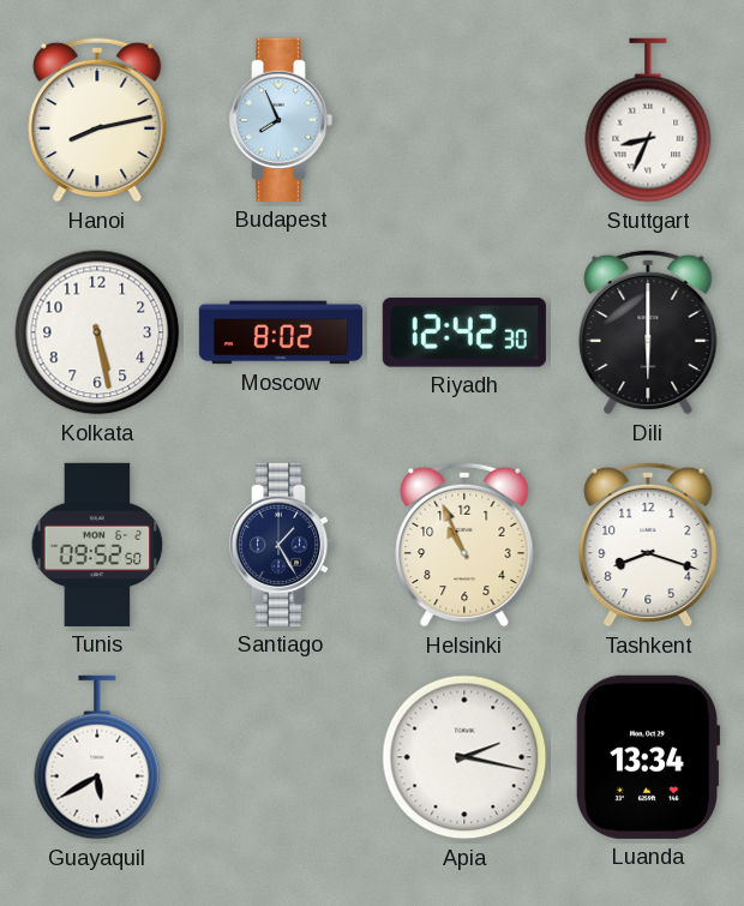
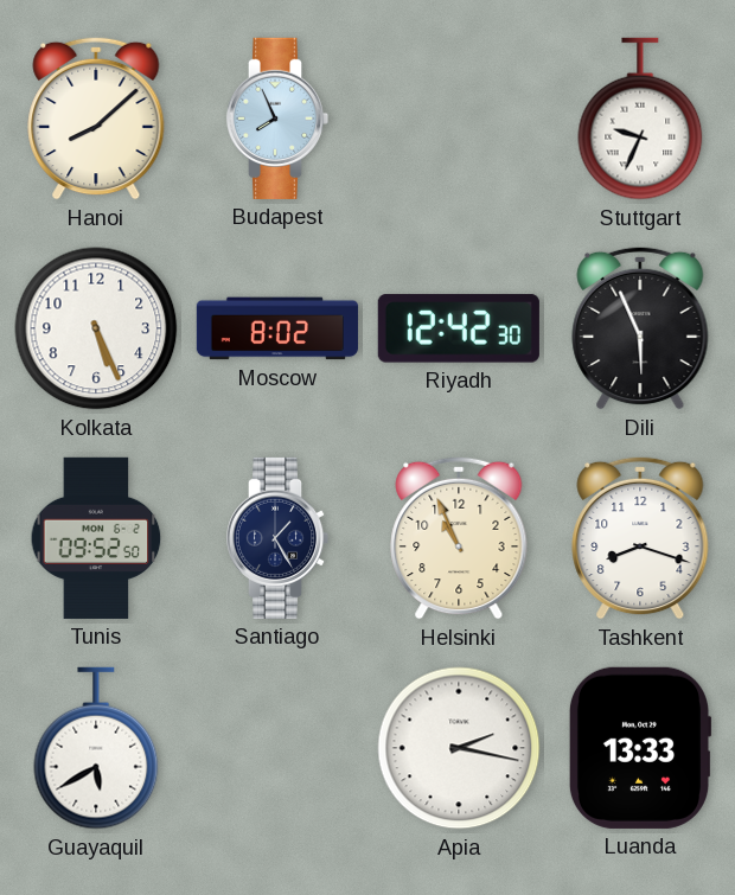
Hanoi: 8:13 -> 8:08 (96, 119)
Stuttgart: 8:34 -> 9:34 (640, 119)
Kolkata: 5:28 -> 5:26 (96, 328)
Dili: 6:00 -> 5:56 (640, 328)
Luanda: 13:34 -> 13:33 (640, 748)
